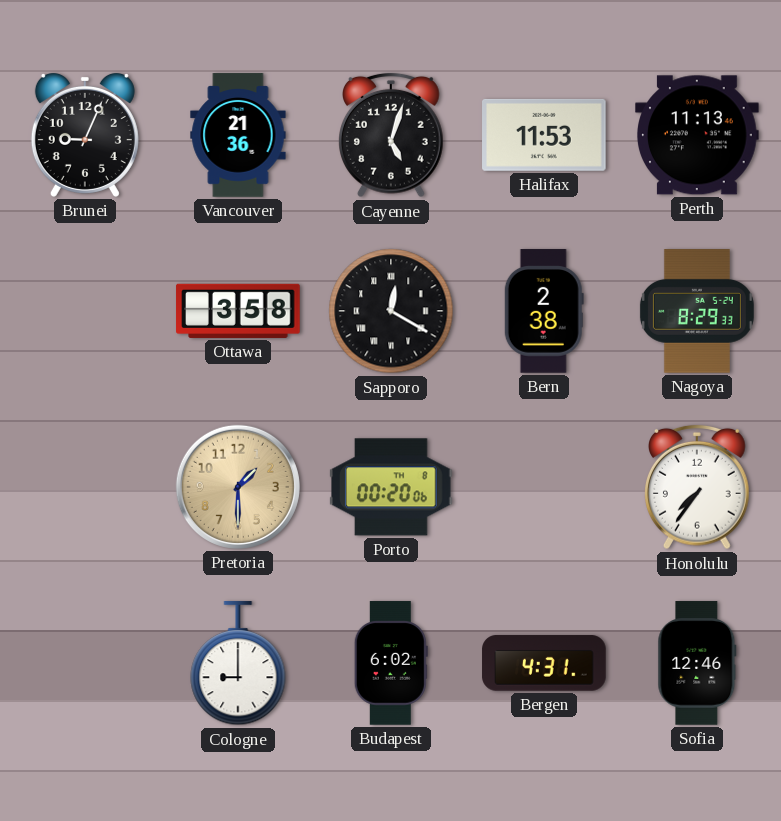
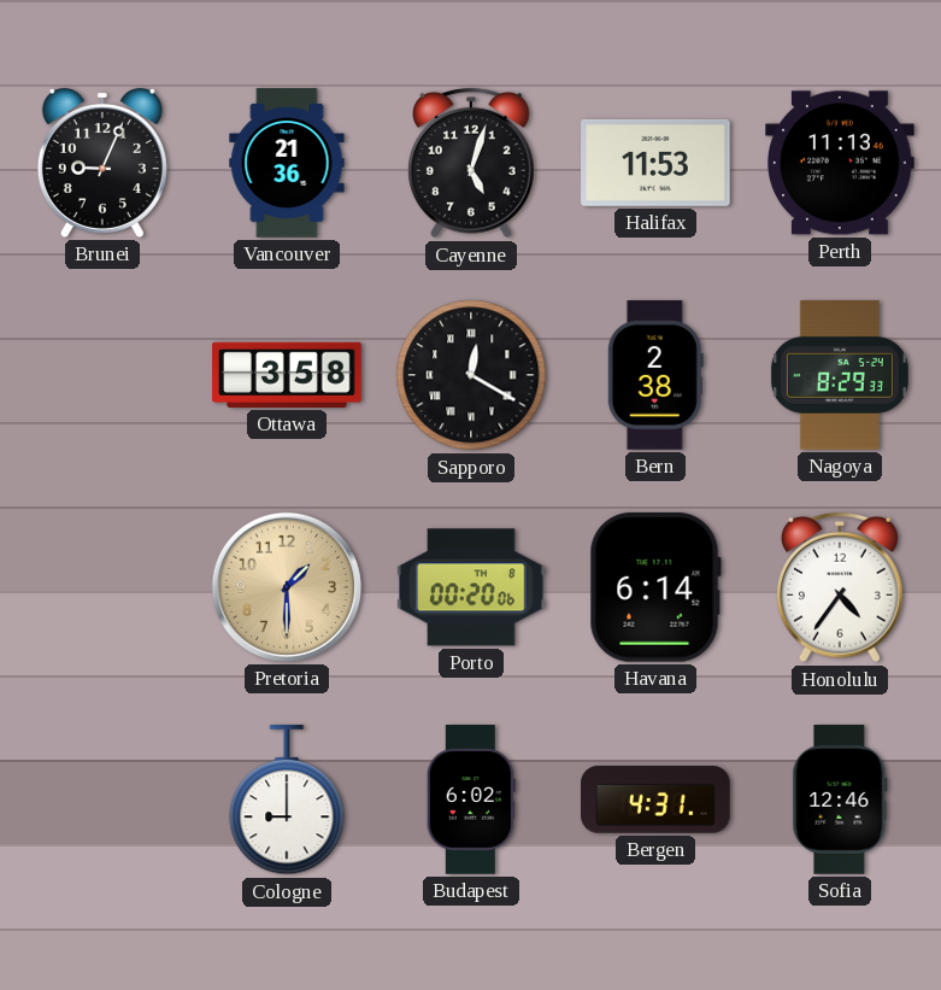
Havana: none -> 6:14 (655, 587)
Honolulu: 7:36 -> 4:36 (841, 587)
